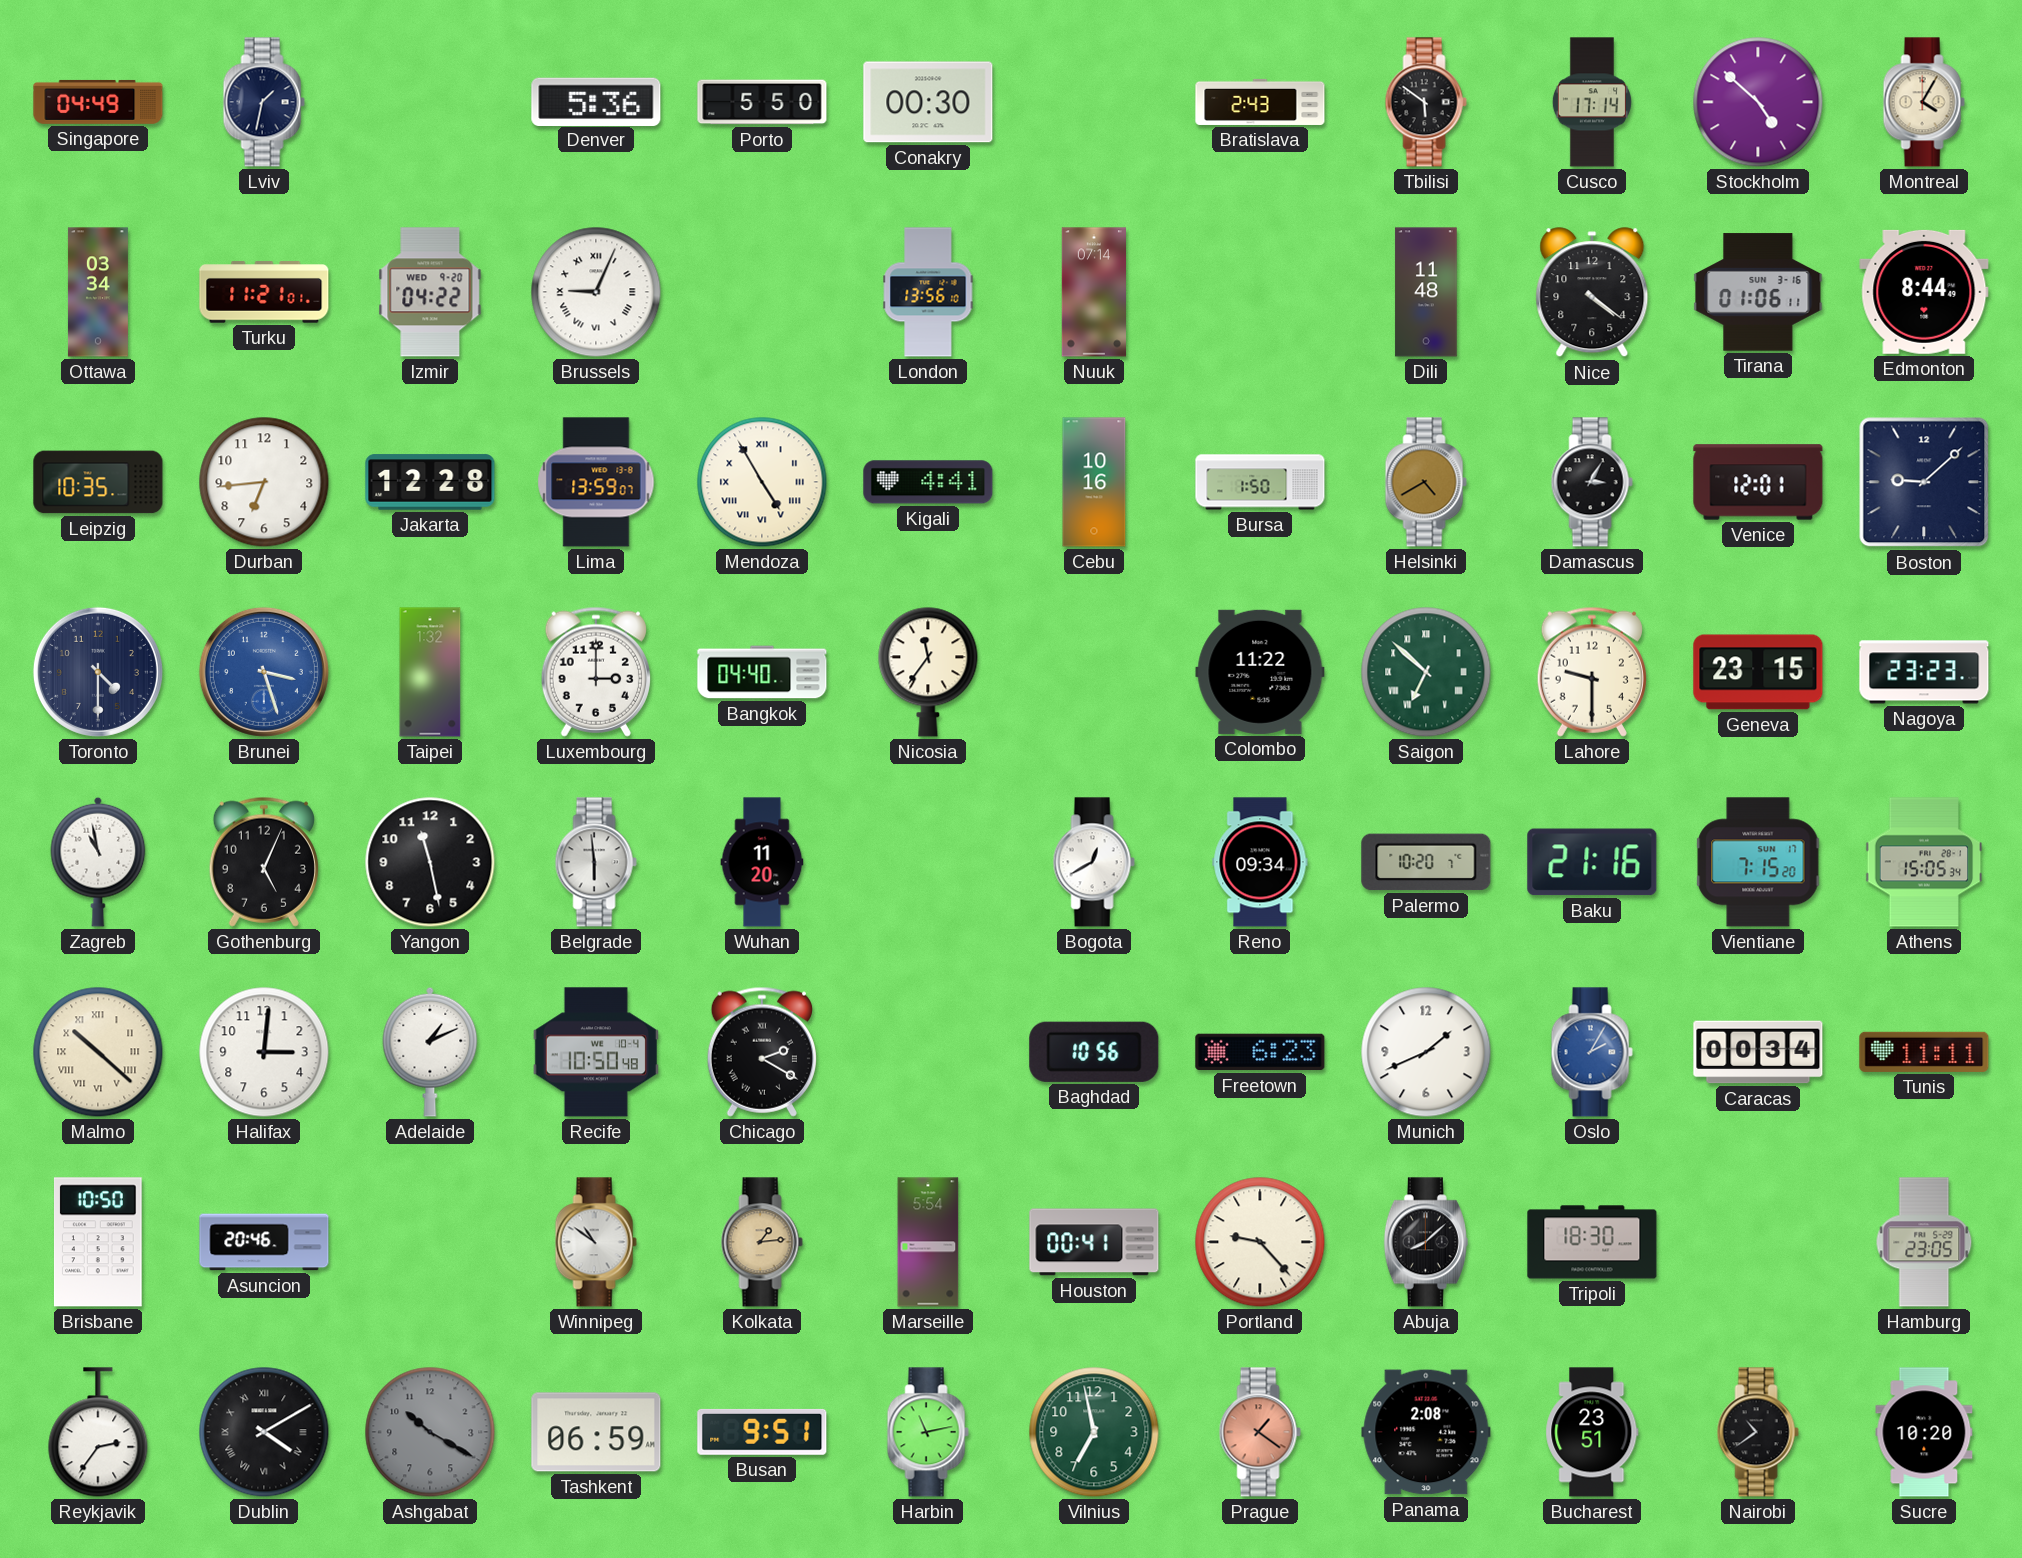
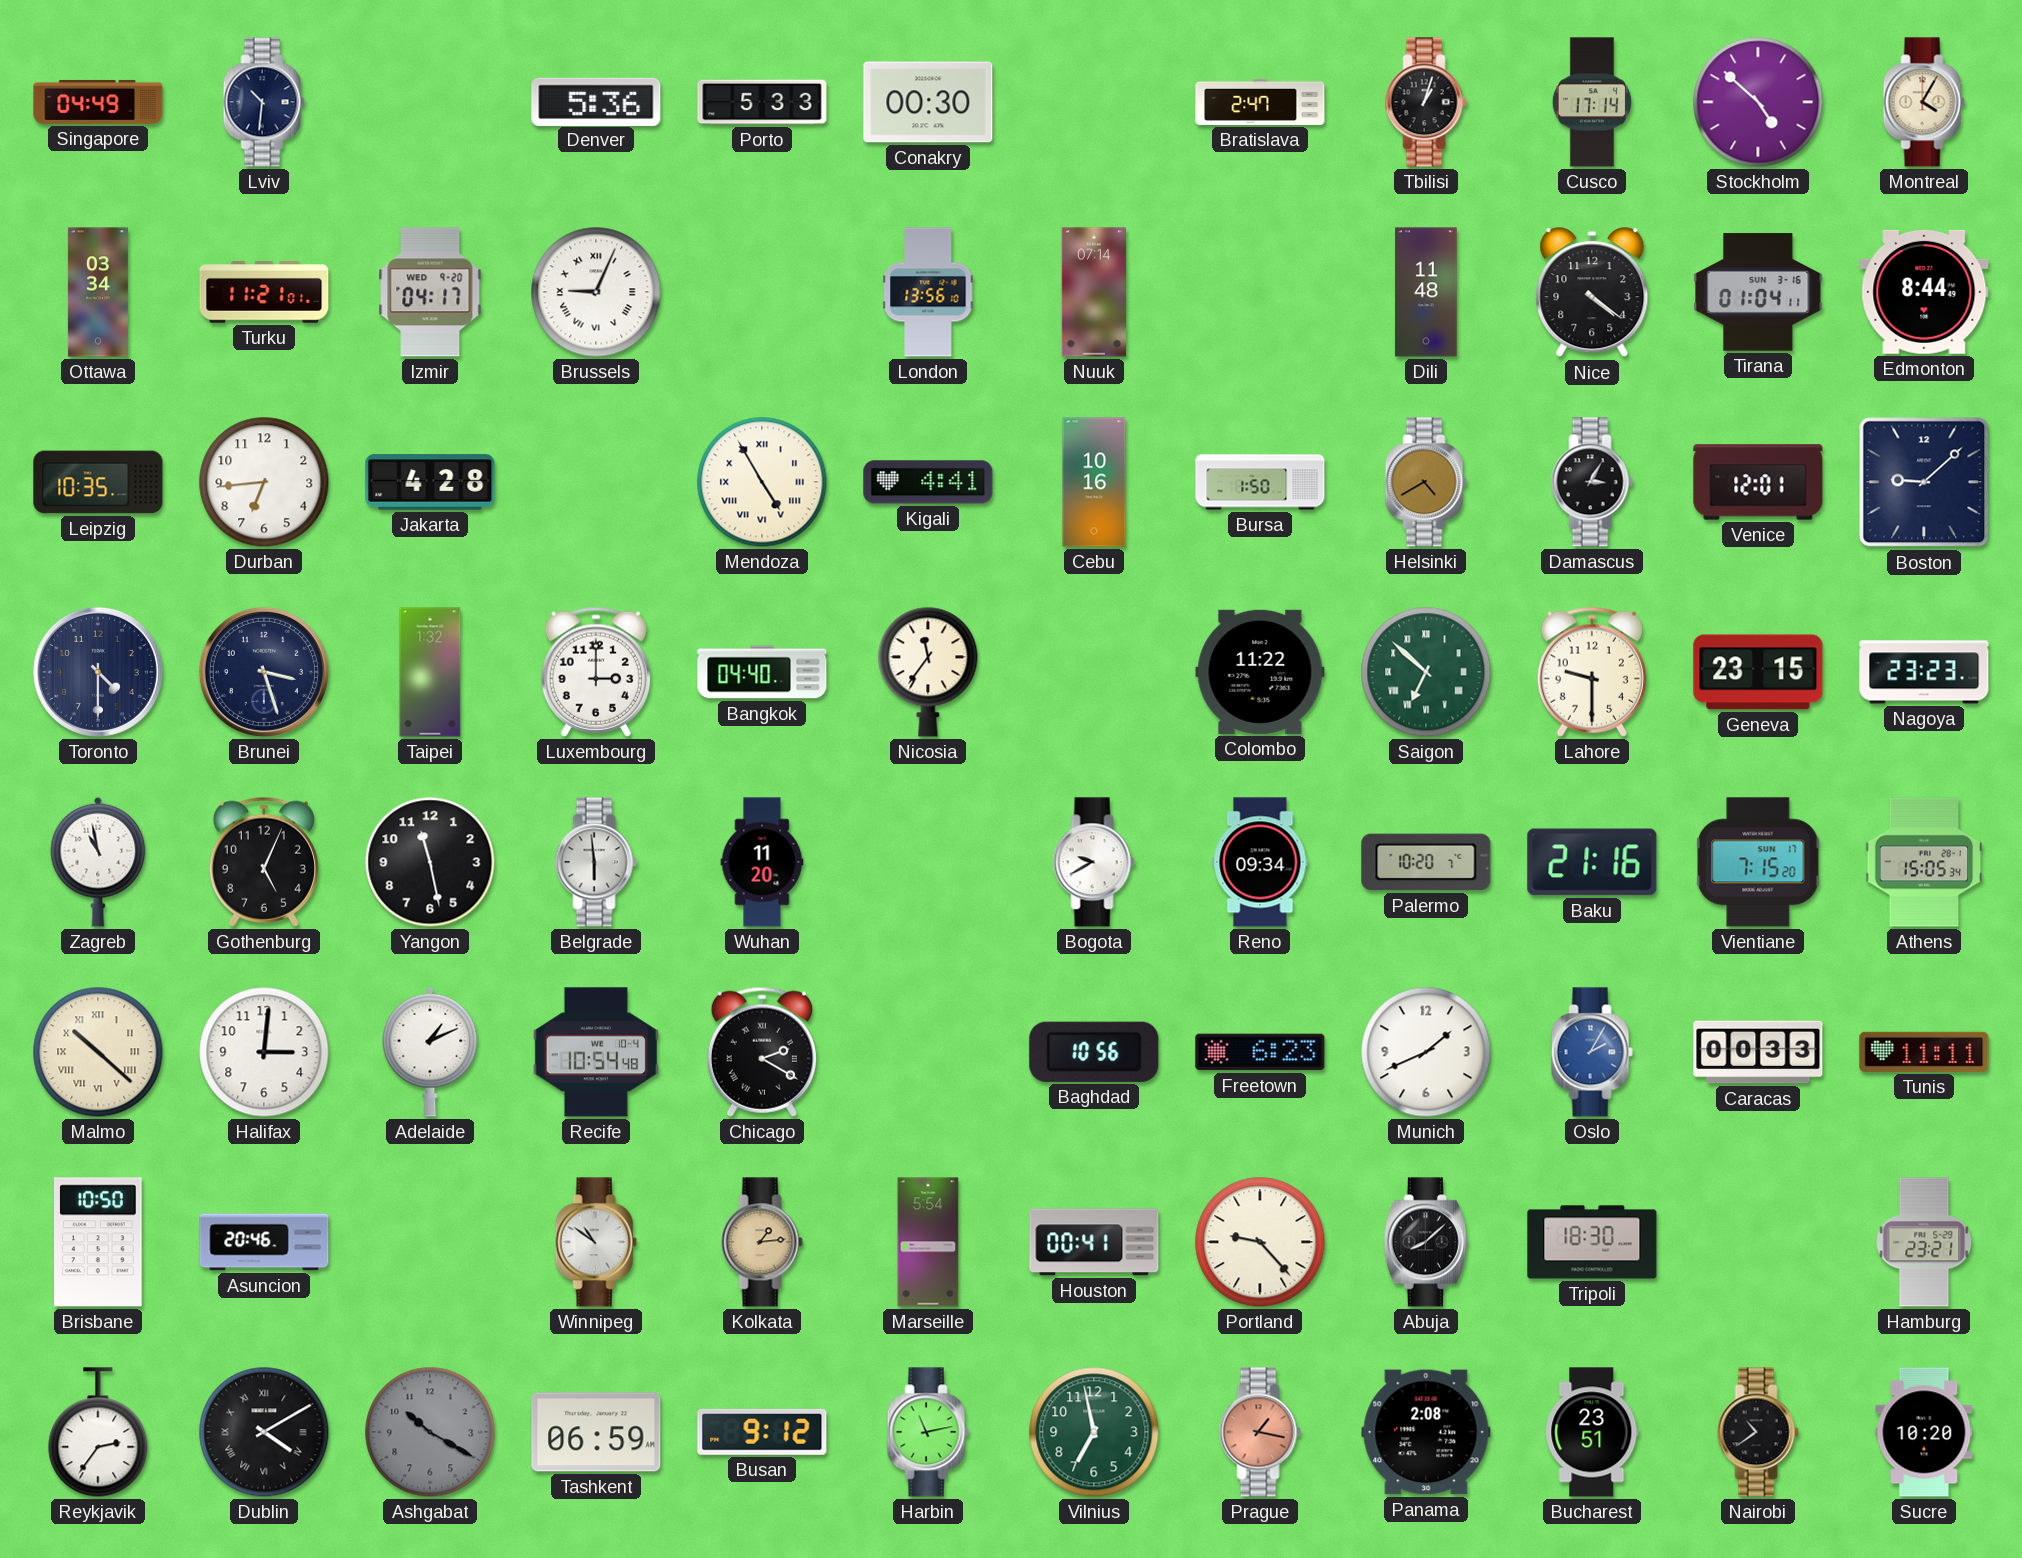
Lviv: 1:32 -> 10:31 (264, 102)
Porto: 5:50 -> 5:33 (762, 102)
Bratislava: 2:43 -> 2:47 (1260, 102)
Tbilisi: 5:51 -> 1:03 (1426, 102)
Izmir: 04:22 -> 04:17 (430, 292)
Tirana: 01:06 -> 01:04 (1758, 292)
Jakarta: 12:28 -> 4:28 (430, 482)
Lima: 13:59 -> none (596, 482)
Brunei dial: blue -> navy (264, 672)
Bogota: 12:40 -> 9:40 (1094, 862)
Recife: 10:50 -> 10:54 (596, 1052)
Caracas: 00:34 -> 00:33 (1758, 1052)
Hamburg: 23:05 -> 23:21 (1924, 1242)
Busan: 9:51 -> 9:12 (762, 1432)
Prague: 1:21 -> 1:17 (1260, 1432)
